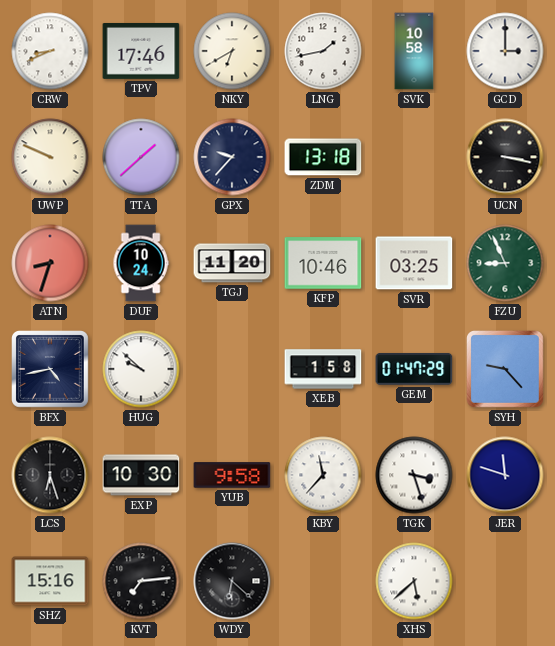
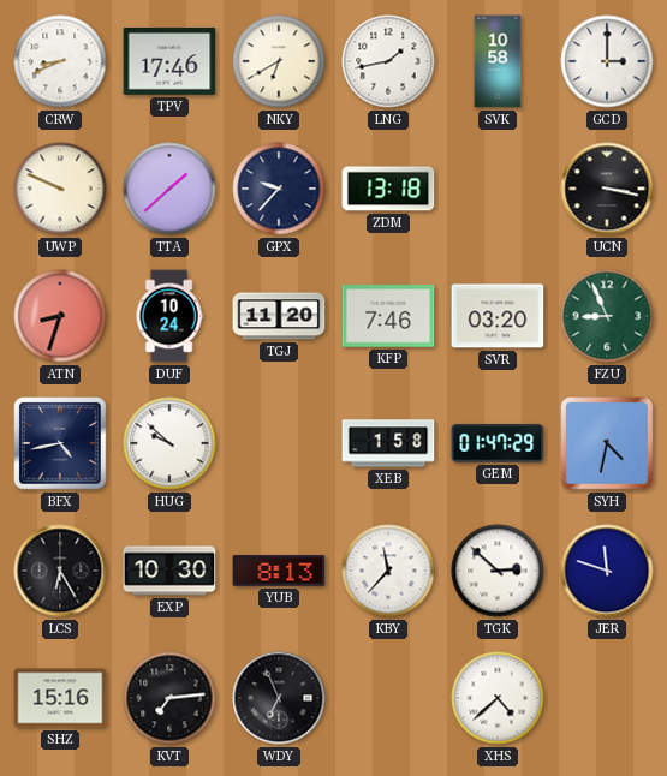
KFP: 10:46 -> 7:46 (388, 316)
SVR: 03:25 -> 03:20 (498, 316)
SYH: 9:23 -> 4:32 (608, 444)
LCS: 6:27 -> 6:25 (60, 571)
YUB: 9:58 -> 8:13 (279, 571)
TGK: 3:27 -> 2:52 (498, 571)
WDY: 6:22 -> 6:56 (279, 698)
XHS: 5:38 -> 4:38 (498, 698)
